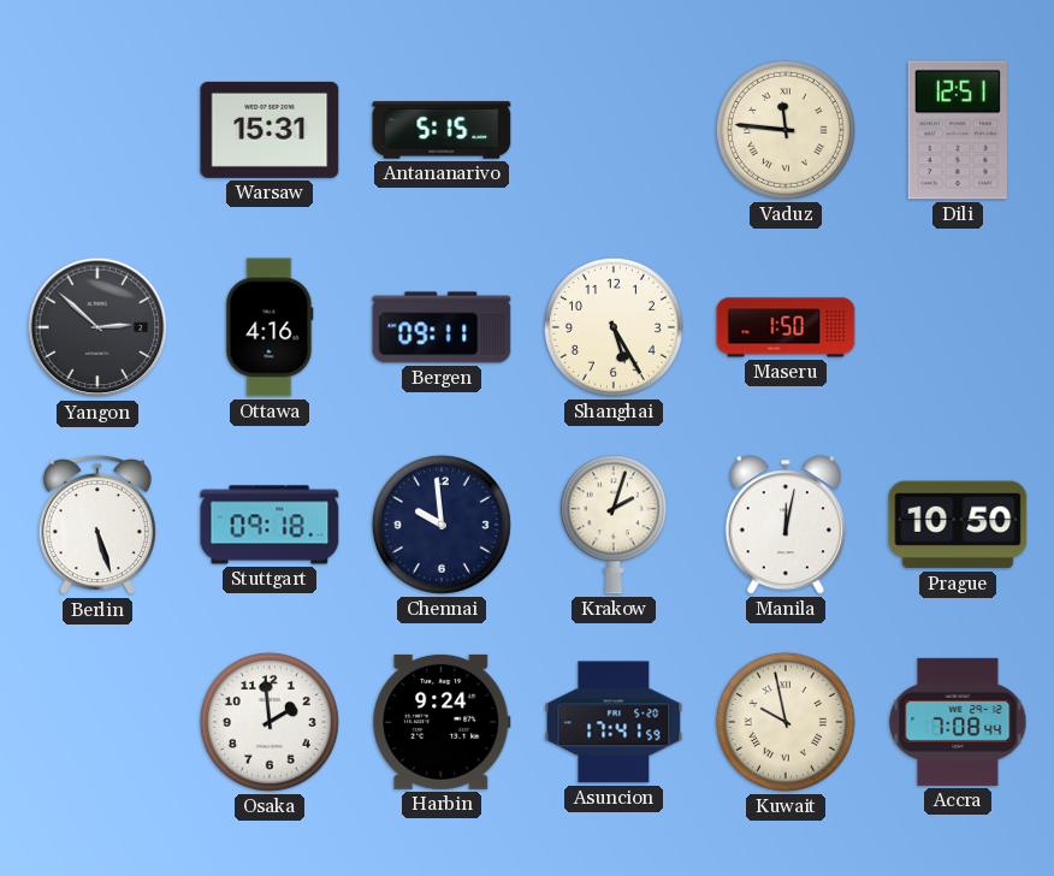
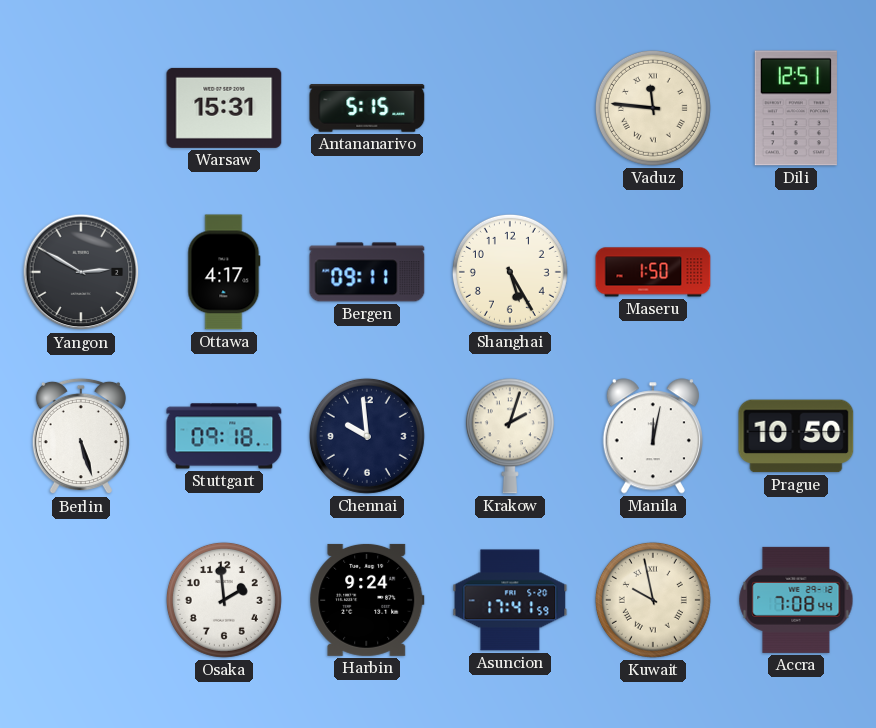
Yangon: 2:52 -> 2:50 (81, 272)
Ottawa: 4:16 -> 4:17 (224, 272)
